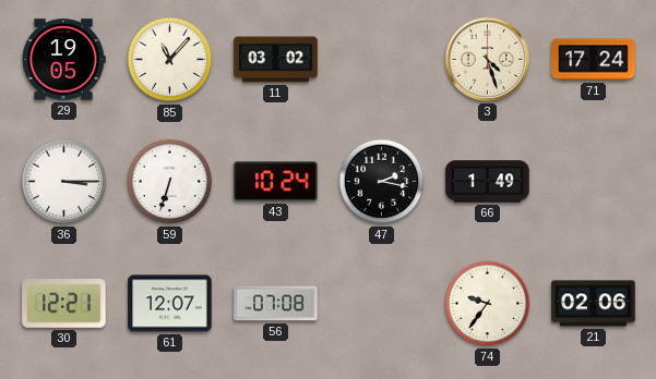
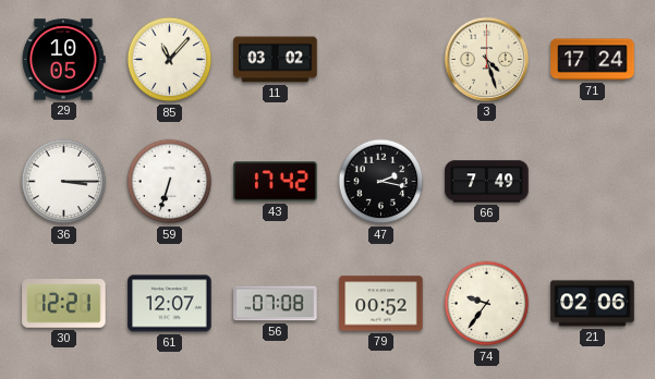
29: 19:05 -> 10:05 (63, 60)
43: 10:24 -> 17:42 (276, 182)
66: 1:49 -> 7:49 (487, 182)
79: none -> 00:52 (381, 304)
